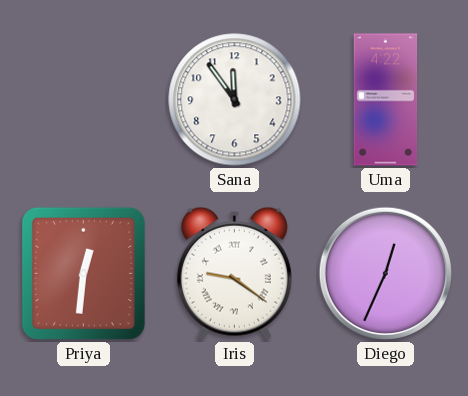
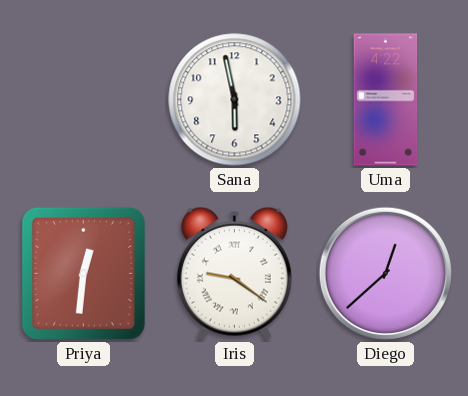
Sana: 11:54 -> 5:58 (235, 100)
Diego: 12:34 -> 12:38 (385, 273)
